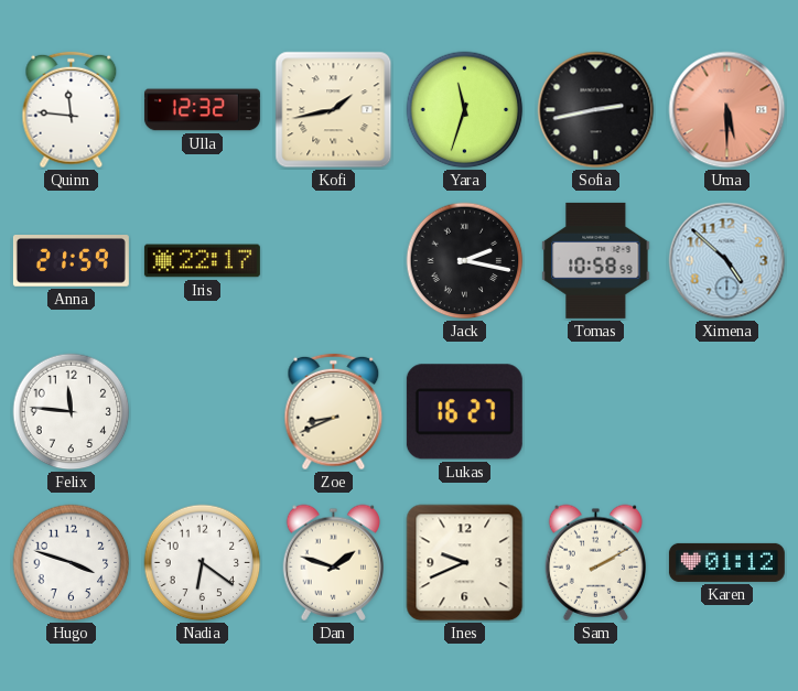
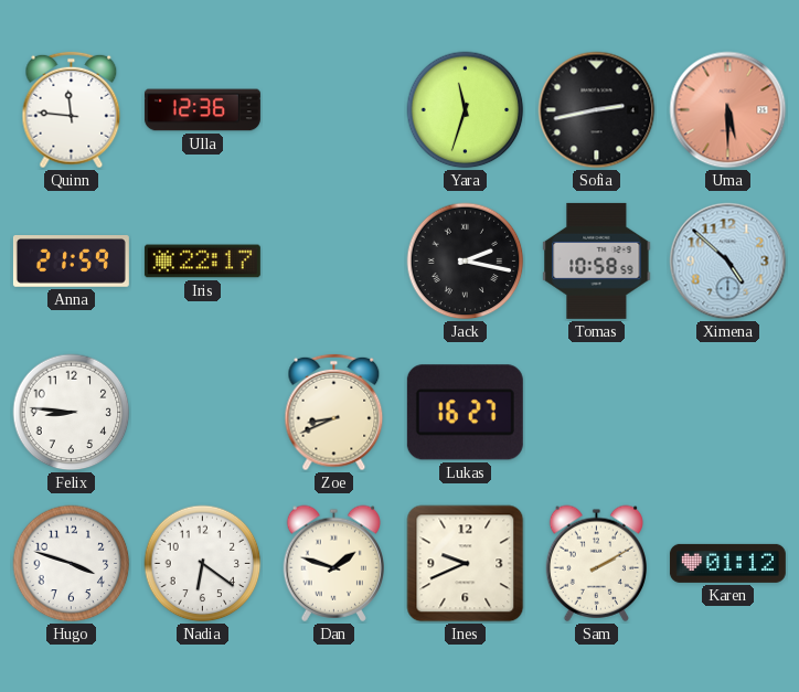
Ulla: 12:32 -> 12:36 (202, 110)
Kofi: 1:43 -> none (334, 110)
Felix: 11:46 -> 8:46 (72, 413)
